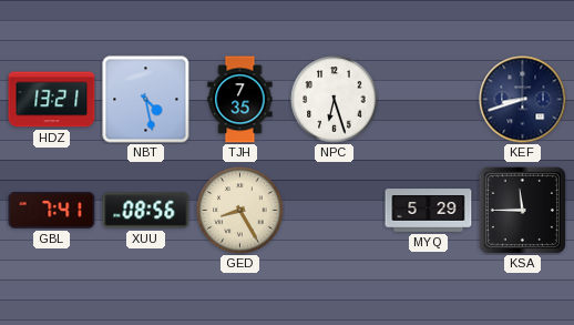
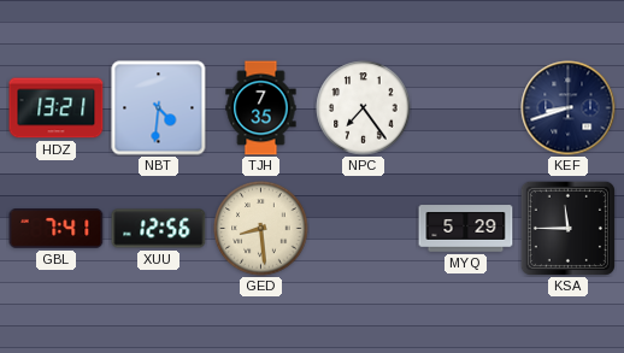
NBT: 4:28 -> 4:31 (159, 108)
NPC: 6:27 -> 7:24 (364, 108)
XUU: 08:56 -> 12:56 (159, 229)
GED: 8:25 -> 8:29 (261, 229)
